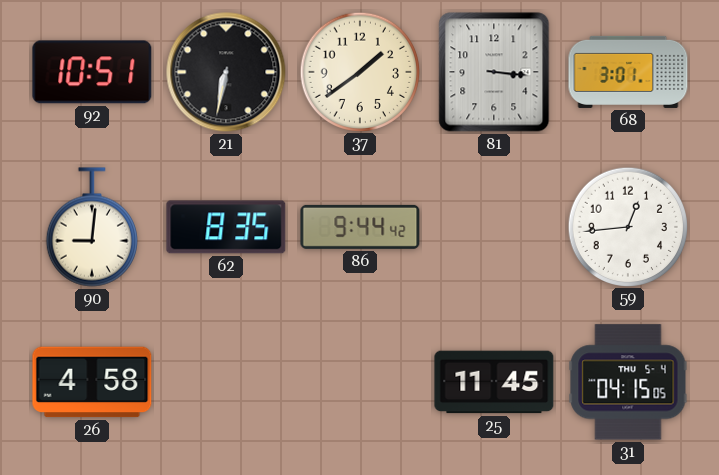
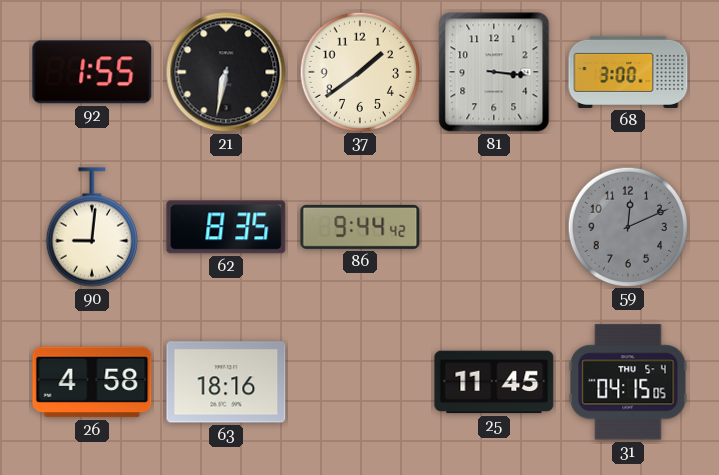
92: 10:51 -> 1:55 (92, 72)
68: 3:01 -> 3:00 (628, 72)
59: 12:44 -> 12:11 (627, 226)
59 dial: white -> grey (627, 226)
63: none -> 18:16 (226, 382)
